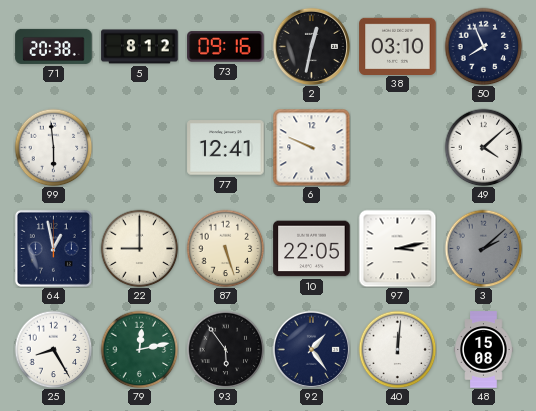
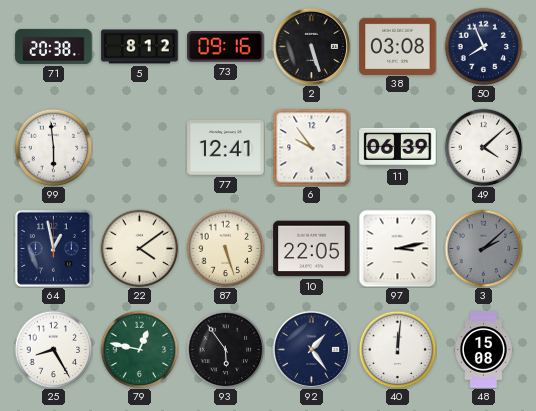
2: 12:32 -> 5:27 (311, 46)
38: 03:10 -> 03:08 (398, 46)
6: 9:49 -> 9:54 (311, 147)
11: none -> 06:39 (398, 147)
22: 9:00 -> 4:09 (139, 248)
79: 12:13 -> 12:47 (139, 349)
